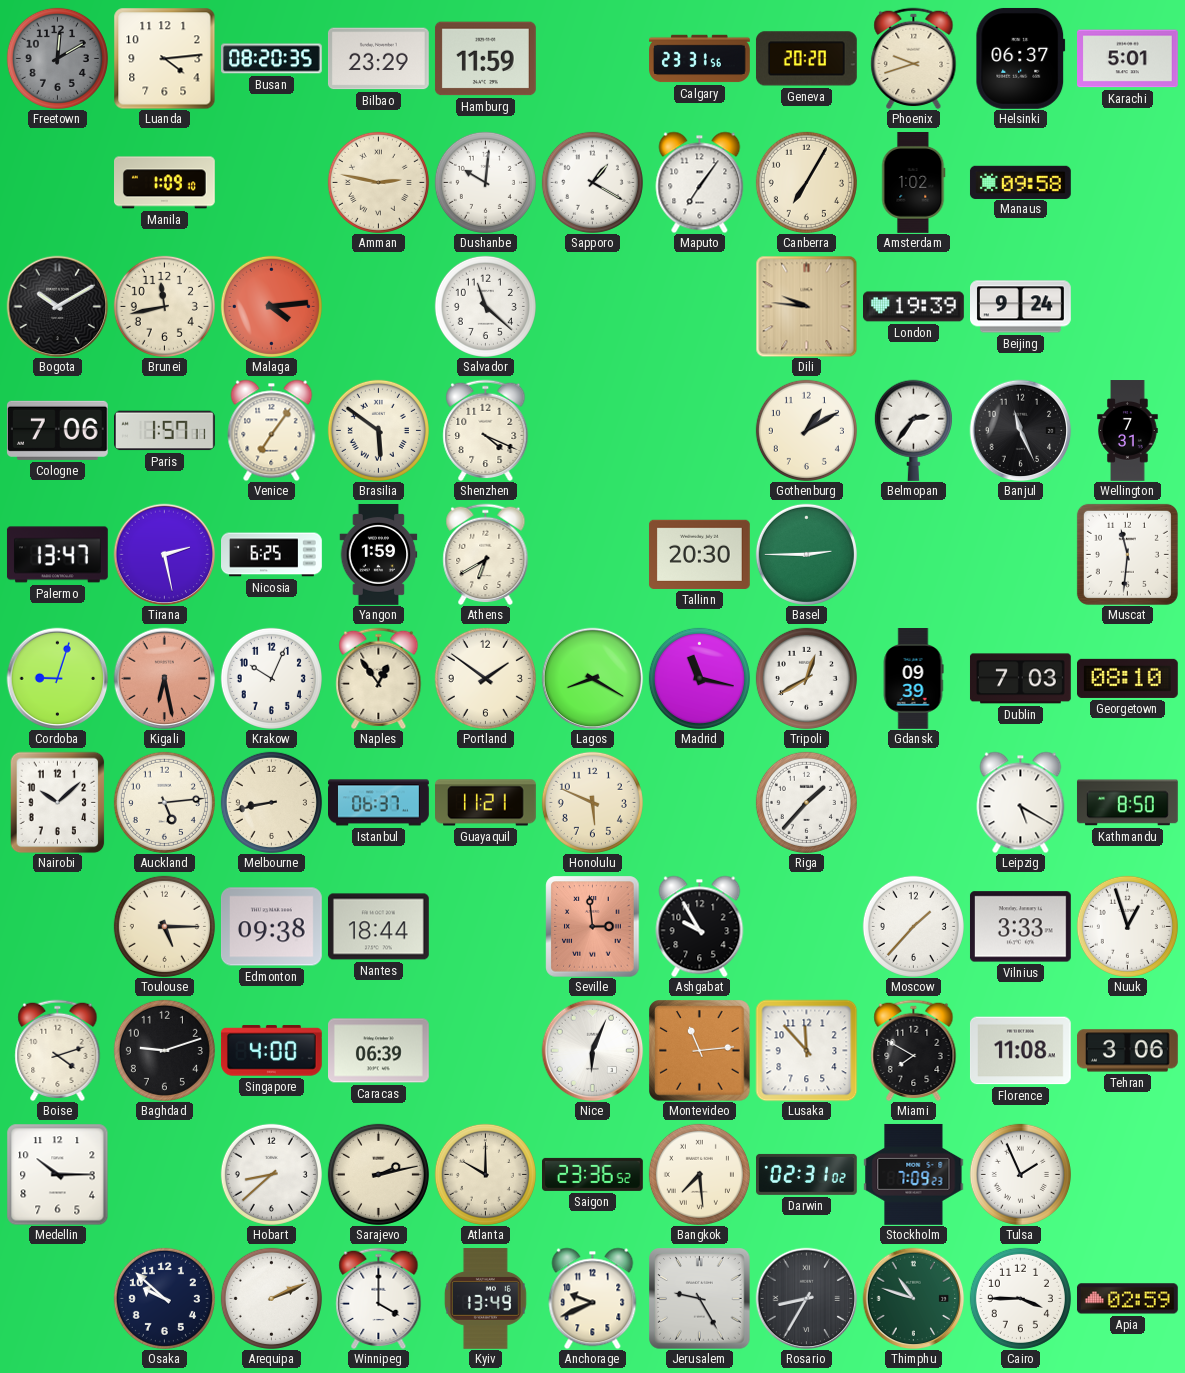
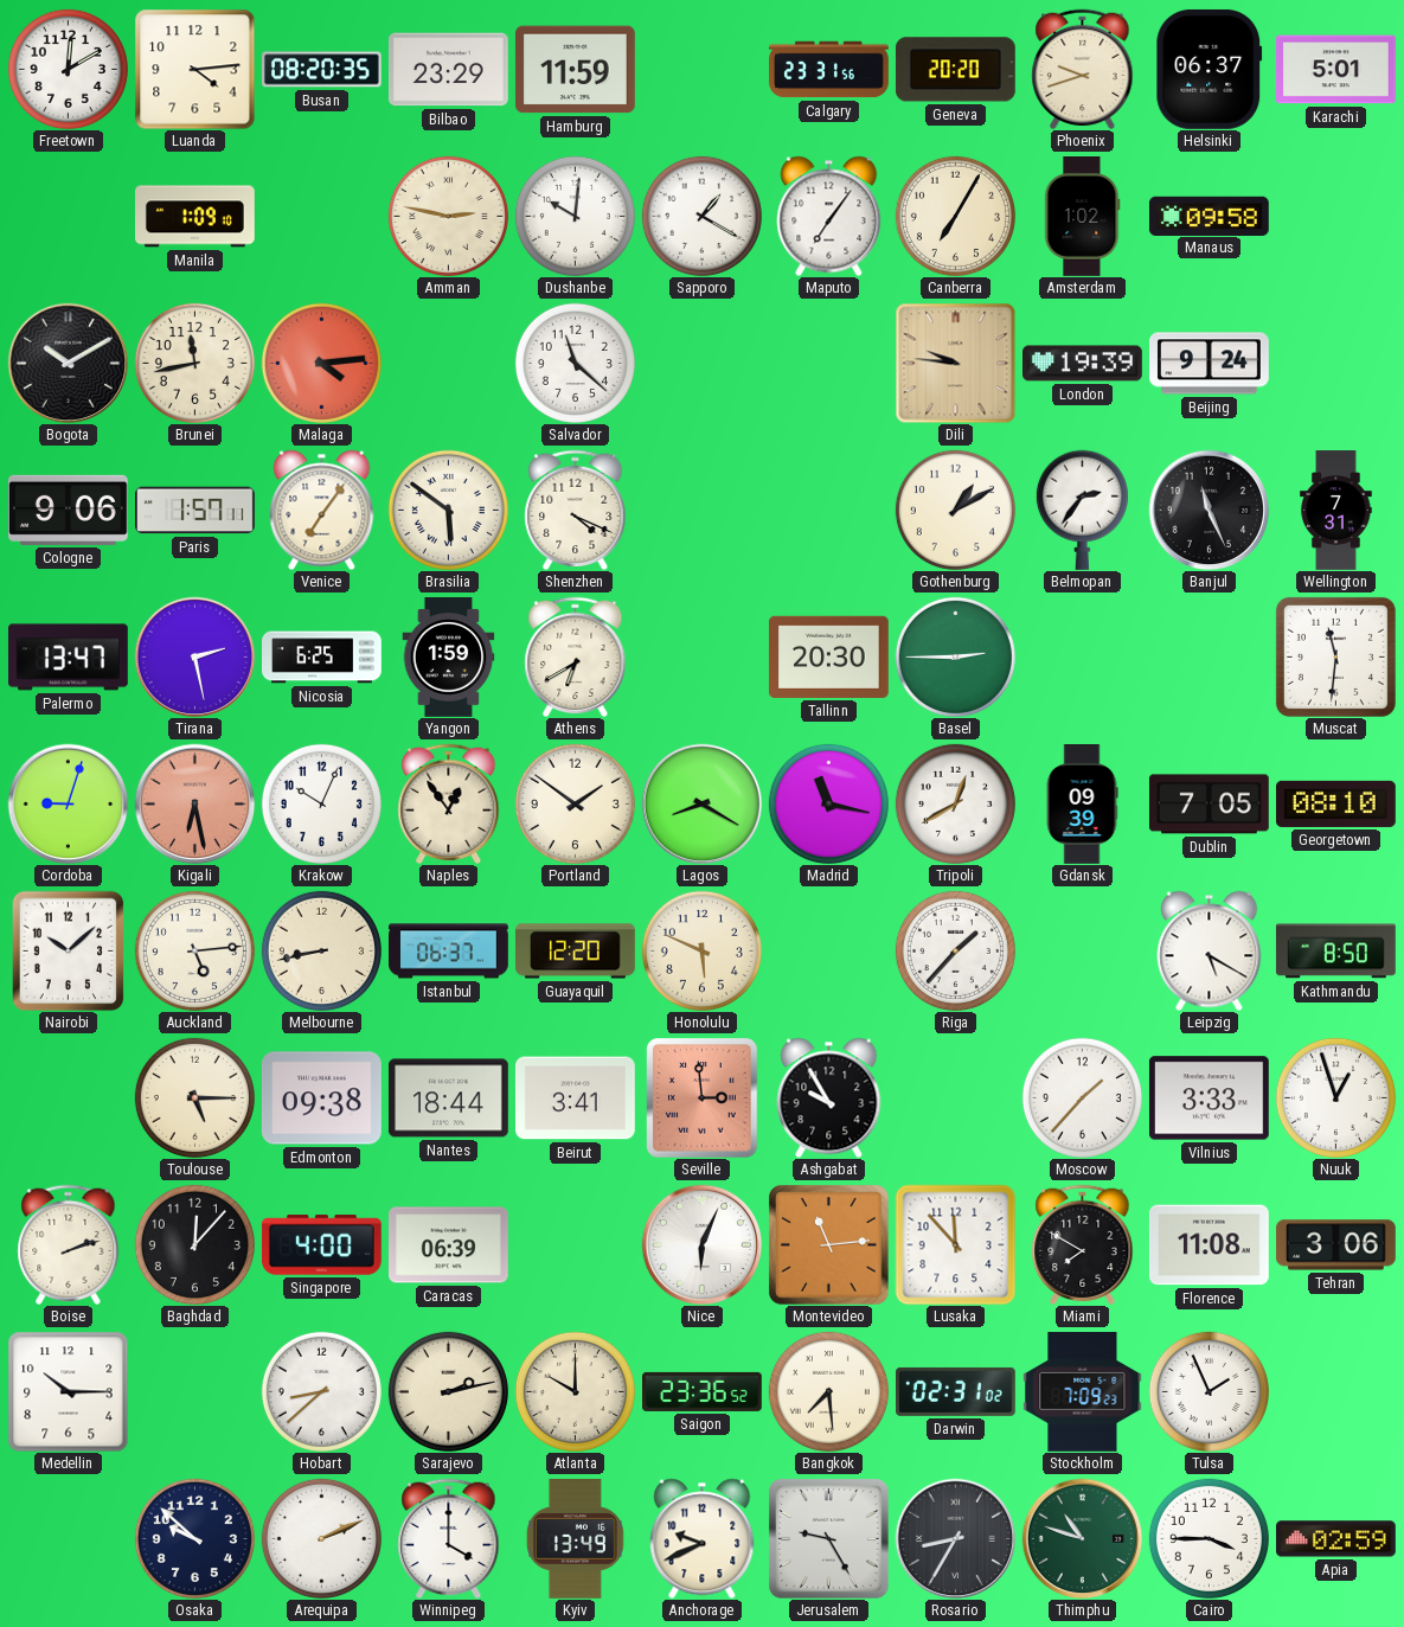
Freetown dial: grey -> white (68, 69)
Cologne: 7:06 -> 9:06 (68, 510)
Dublin: 7:03 -> 7:05 (1209, 805)
Guayaquil: 11:21 -> 12:20 (576, 952)
Beirut: none -> 3:41 (576, 1098)
Boise: 4:12 -> 2:12 (69, 1244)
Baghdad: 9:12 -> 12:07 (194, 1244)
